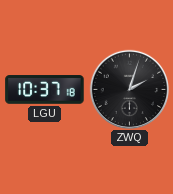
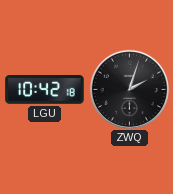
LGU: 10:37 -> 10:42 (45, 90)
